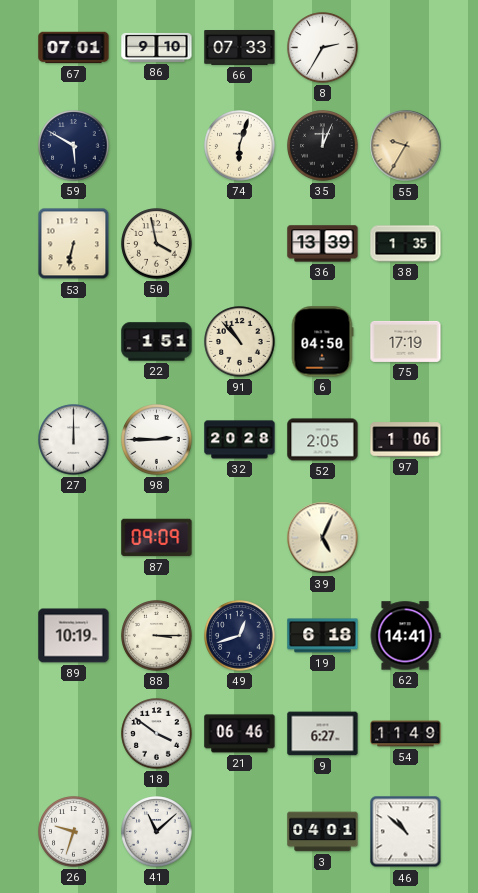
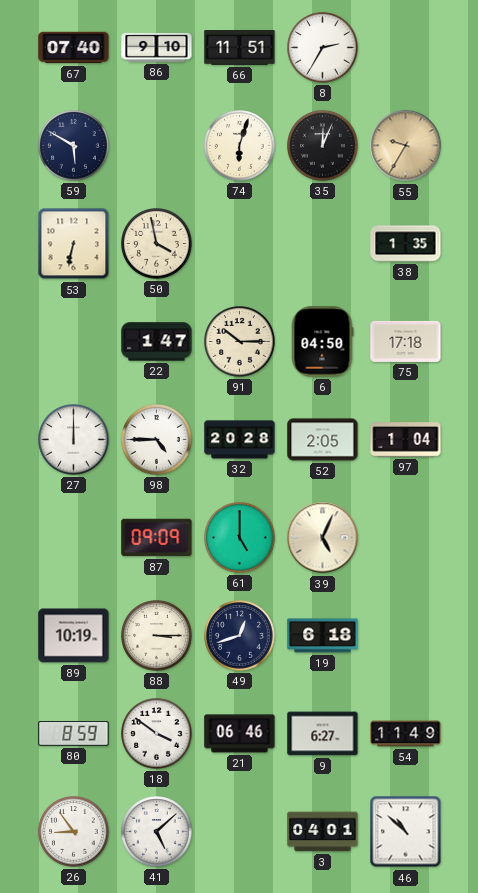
67: 07:01 -> 07:40 (74, 48)
66: 07:33 -> 11:51 (240, 48)
36: 13:39 -> none (323, 244)
22: 1:51 -> 1:47 (157, 342)
91: 10:53 -> 10:15 (240, 342)
75: 17:19 -> 17:18 (406, 341)
98: 2:45 -> 4:45 (157, 440)
97: 1:06 -> 1:04 (406, 440)
61: none -> 5:00 (240, 538)
62: 14:41 -> none (405, 636)
80: none -> 8:59 (74, 734)
26: 9:33 -> 8:54 (74, 832)
41: 11:08 -> 5:08 (157, 832)
